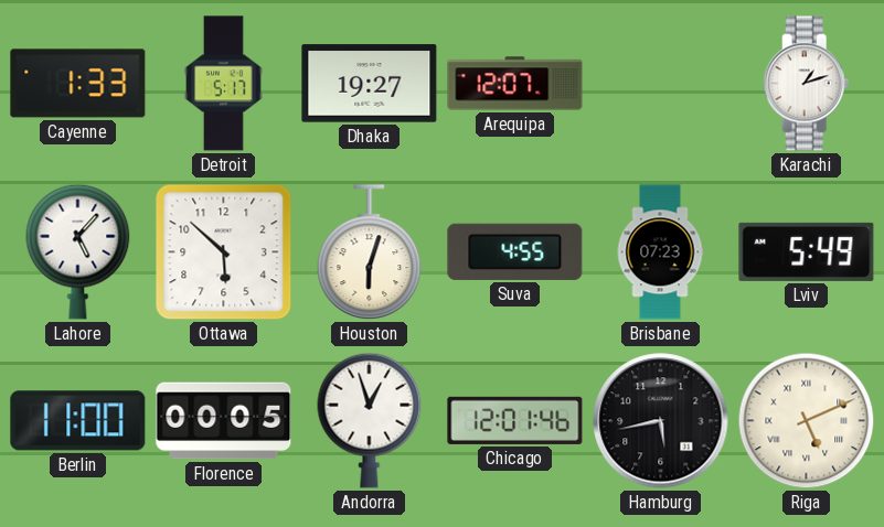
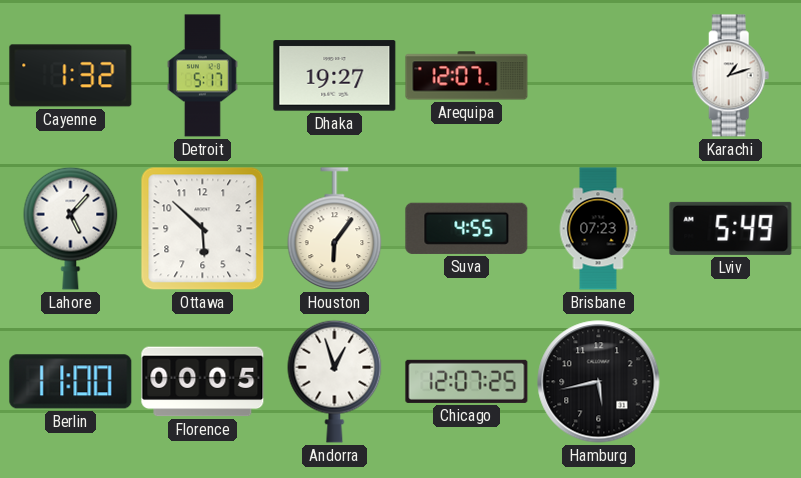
Cayenne: 1:33 -> 1:32 (71, 76)
Houston: 6:03 -> 6:06 (335, 229)
Chicago: 12:01 -> 12:07 (467, 381)
Riga: 5:11 -> none (807, 421)
